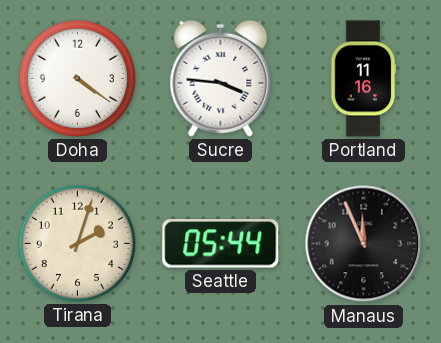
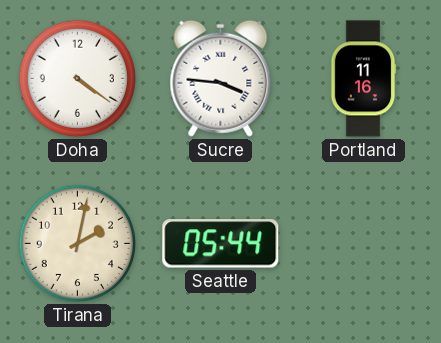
Tirana: 2:03 -> 2:02 (77, 243)
Manaus: 11:56 -> none (364, 244)
